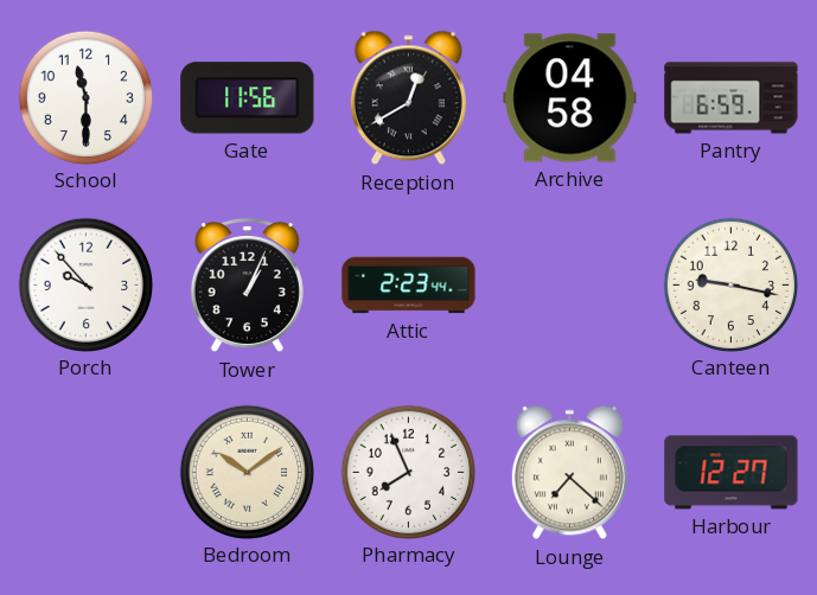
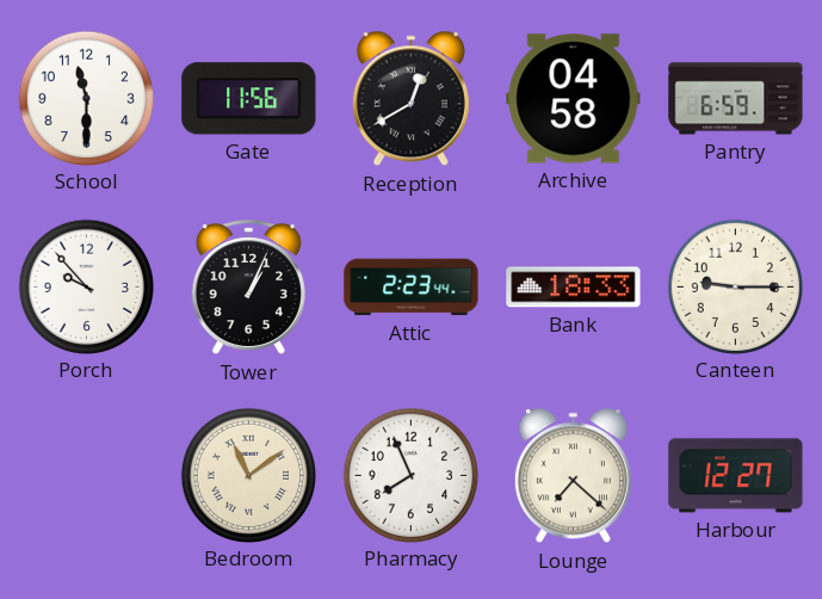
Bank: none -> 18:33 (574, 288)
Canteen: 9:17 -> 9:15 (735, 286)
Bedroom: 10:09 -> 11:09 (248, 475)
